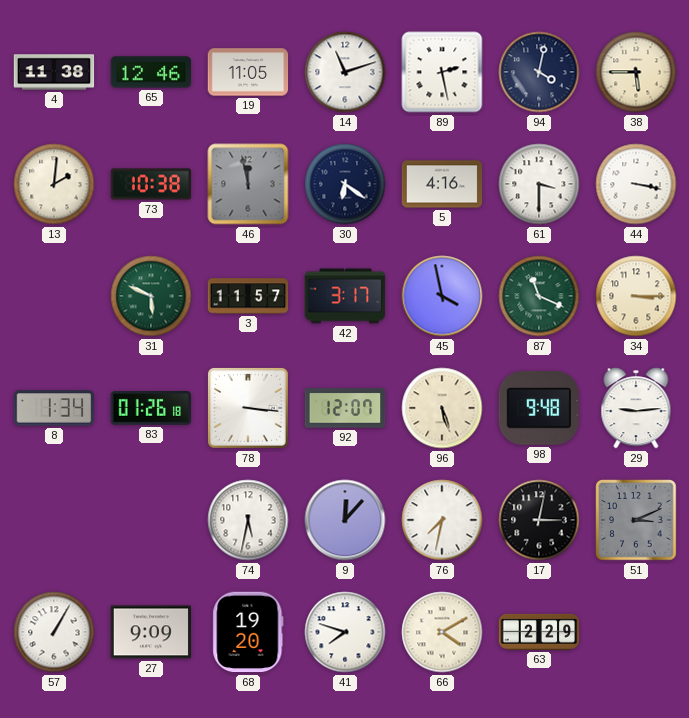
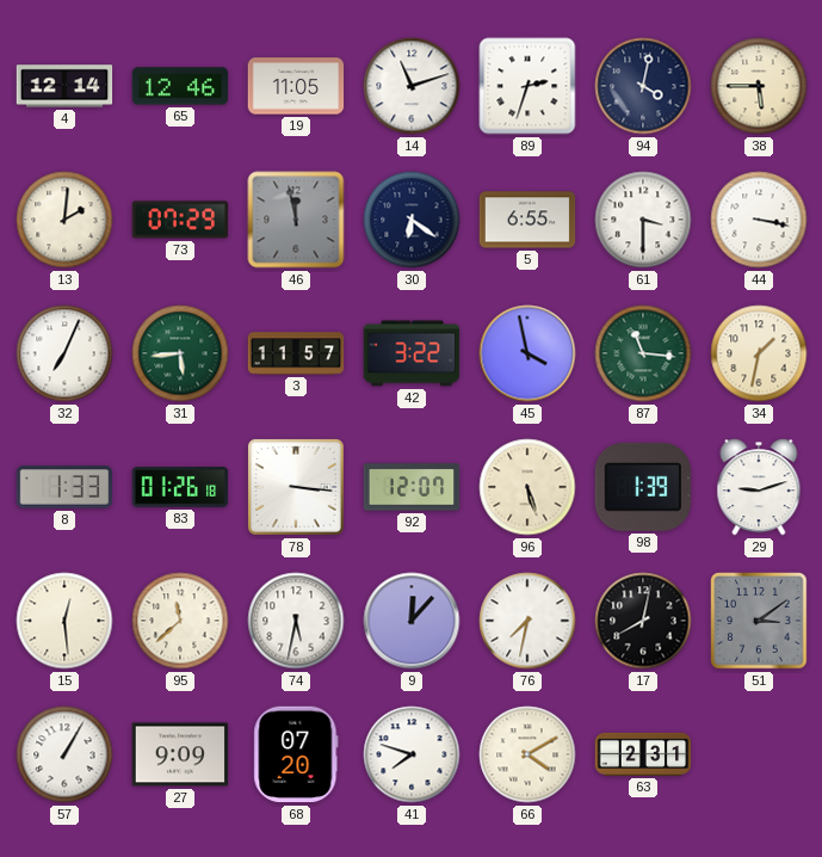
4: 11:38 -> 12:14 (64, 86)
89: 2:28 -> 2:33 (527, 86)
73: 10:38 -> 07:29 (180, 220)
5: 4:16 -> 6:55 (527, 220)
32: none -> 7:04 (64, 353)
31: 5:49 -> 5:44 (180, 353)
42: 3:17 -> 3:22 (412, 353)
87: 11:19 -> 11:16 (643, 353)
34: 3:15 -> 1:32 (759, 353)
8: 1:34 -> 1:33 (64, 487)
98: 9:48 -> 1:39 (642, 487)
29: 9:14 -> 9:12 (759, 487)
15: none -> 12:29 (64, 621)
95: none -> 11:38 (180, 621)
17: 3:02 -> 8:02 (643, 621)
51: 3:11 -> 3:09 (759, 621)
68: 19:20 -> 07:20 (296, 754)
63: 2:29 -> 2:31 (643, 754)
